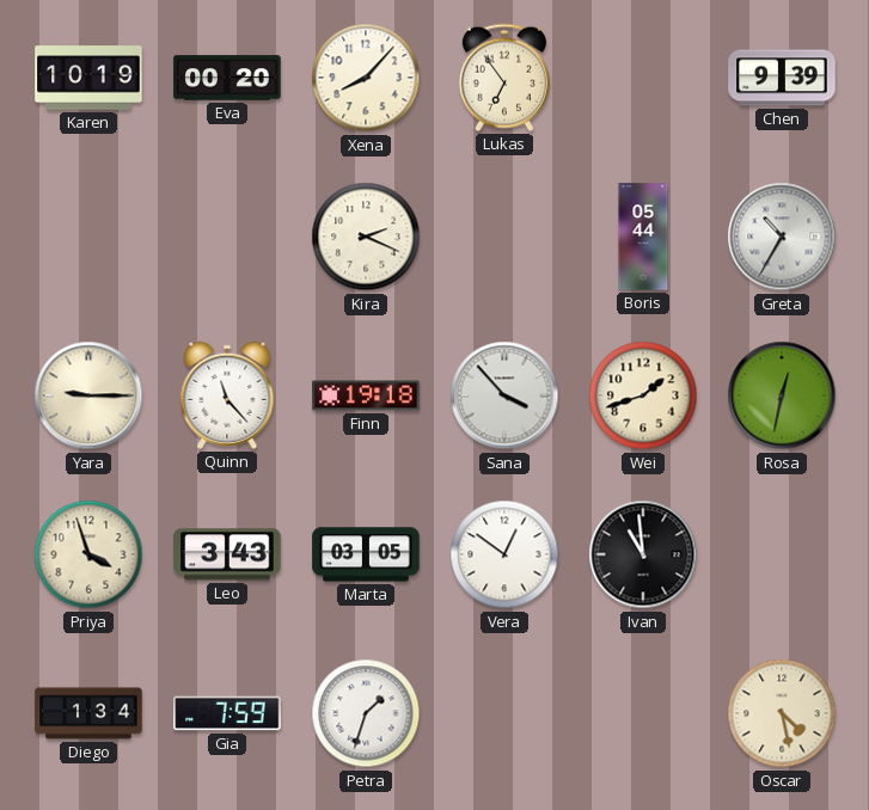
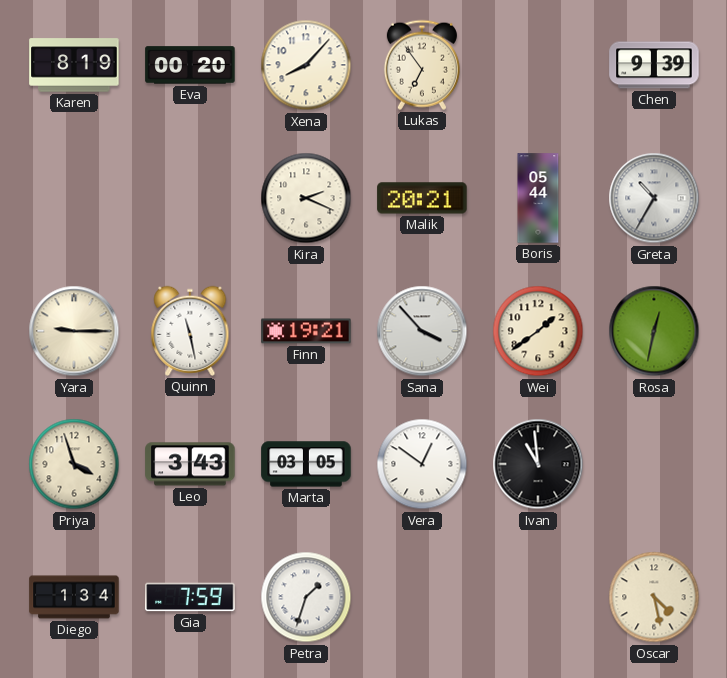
Karen: 10:19 -> 8:19 (74, 65)
Malik: none -> 20:21 (422, 198)
Quinn: 11:23 -> 11:28 (190, 331)
Finn: 19:18 -> 19:21 (306, 331)
Wei: 1:42 -> 1:39 (538, 331)
